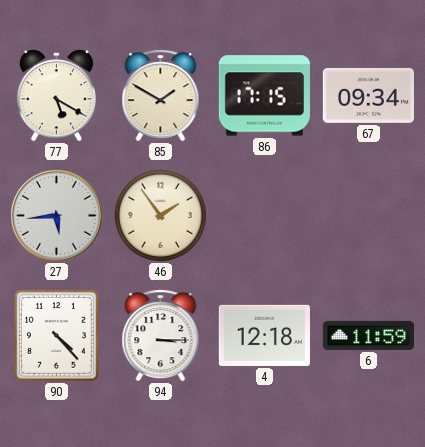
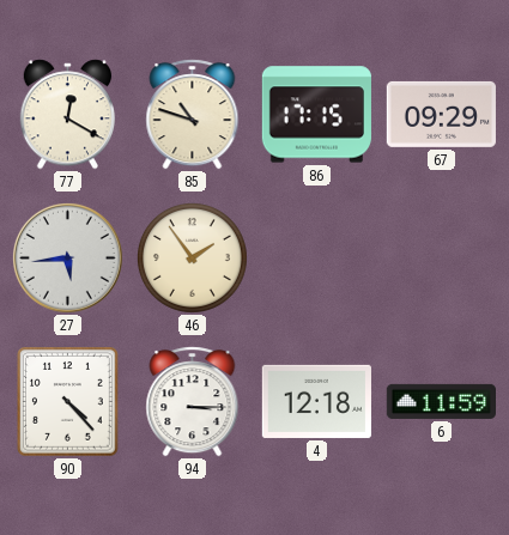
77: 5:20 -> 12:20 (67, 115)
85: 1:50 -> 10:48 (193, 115)
67: 09:34 -> 09:29 (441, 114)
